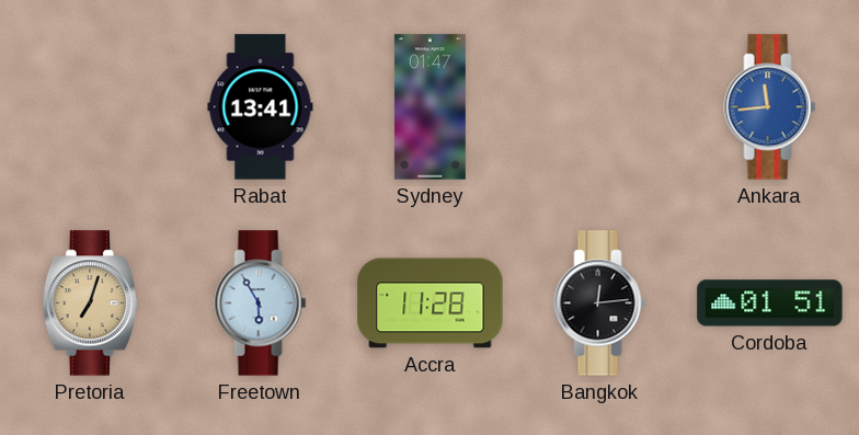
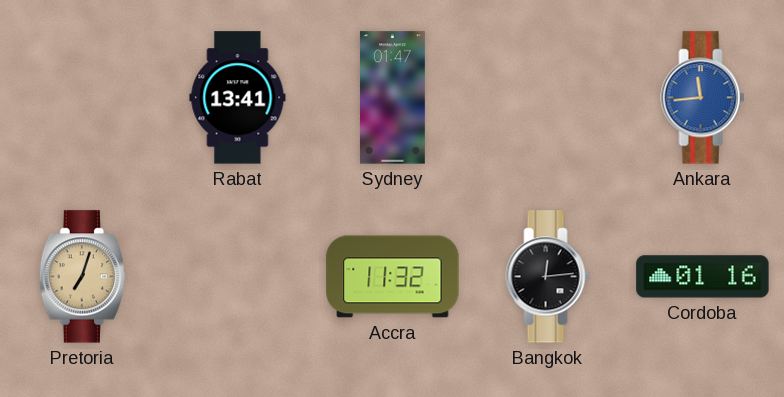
Freetown: 5:55 -> none (261, 304)
Accra: 11:28 -> 11:32 (393, 277)
Cordoba: 01:51 -> 01:16 (703, 277)
